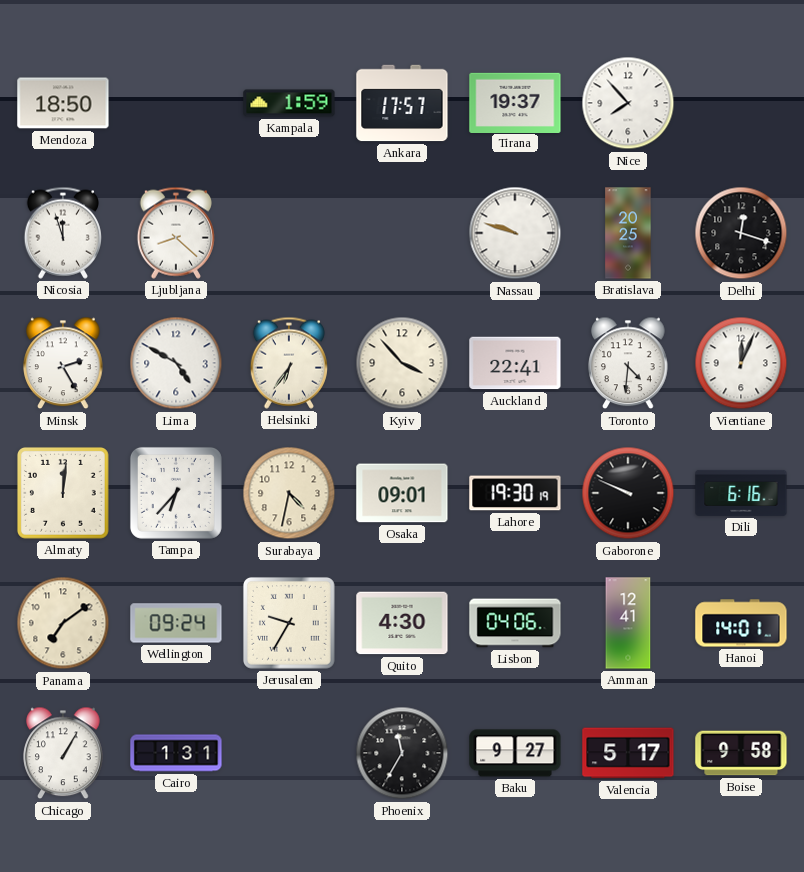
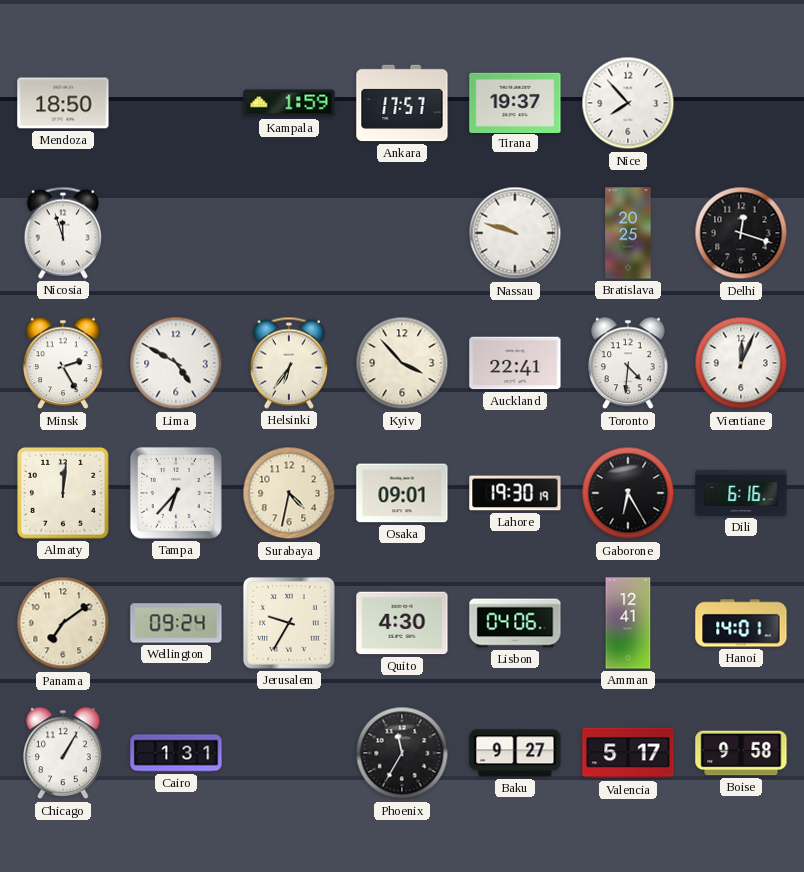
Ljubljana: 8:22 -> none (176, 233)
Gaborone: 9:49 -> 6:25 (628, 493)
